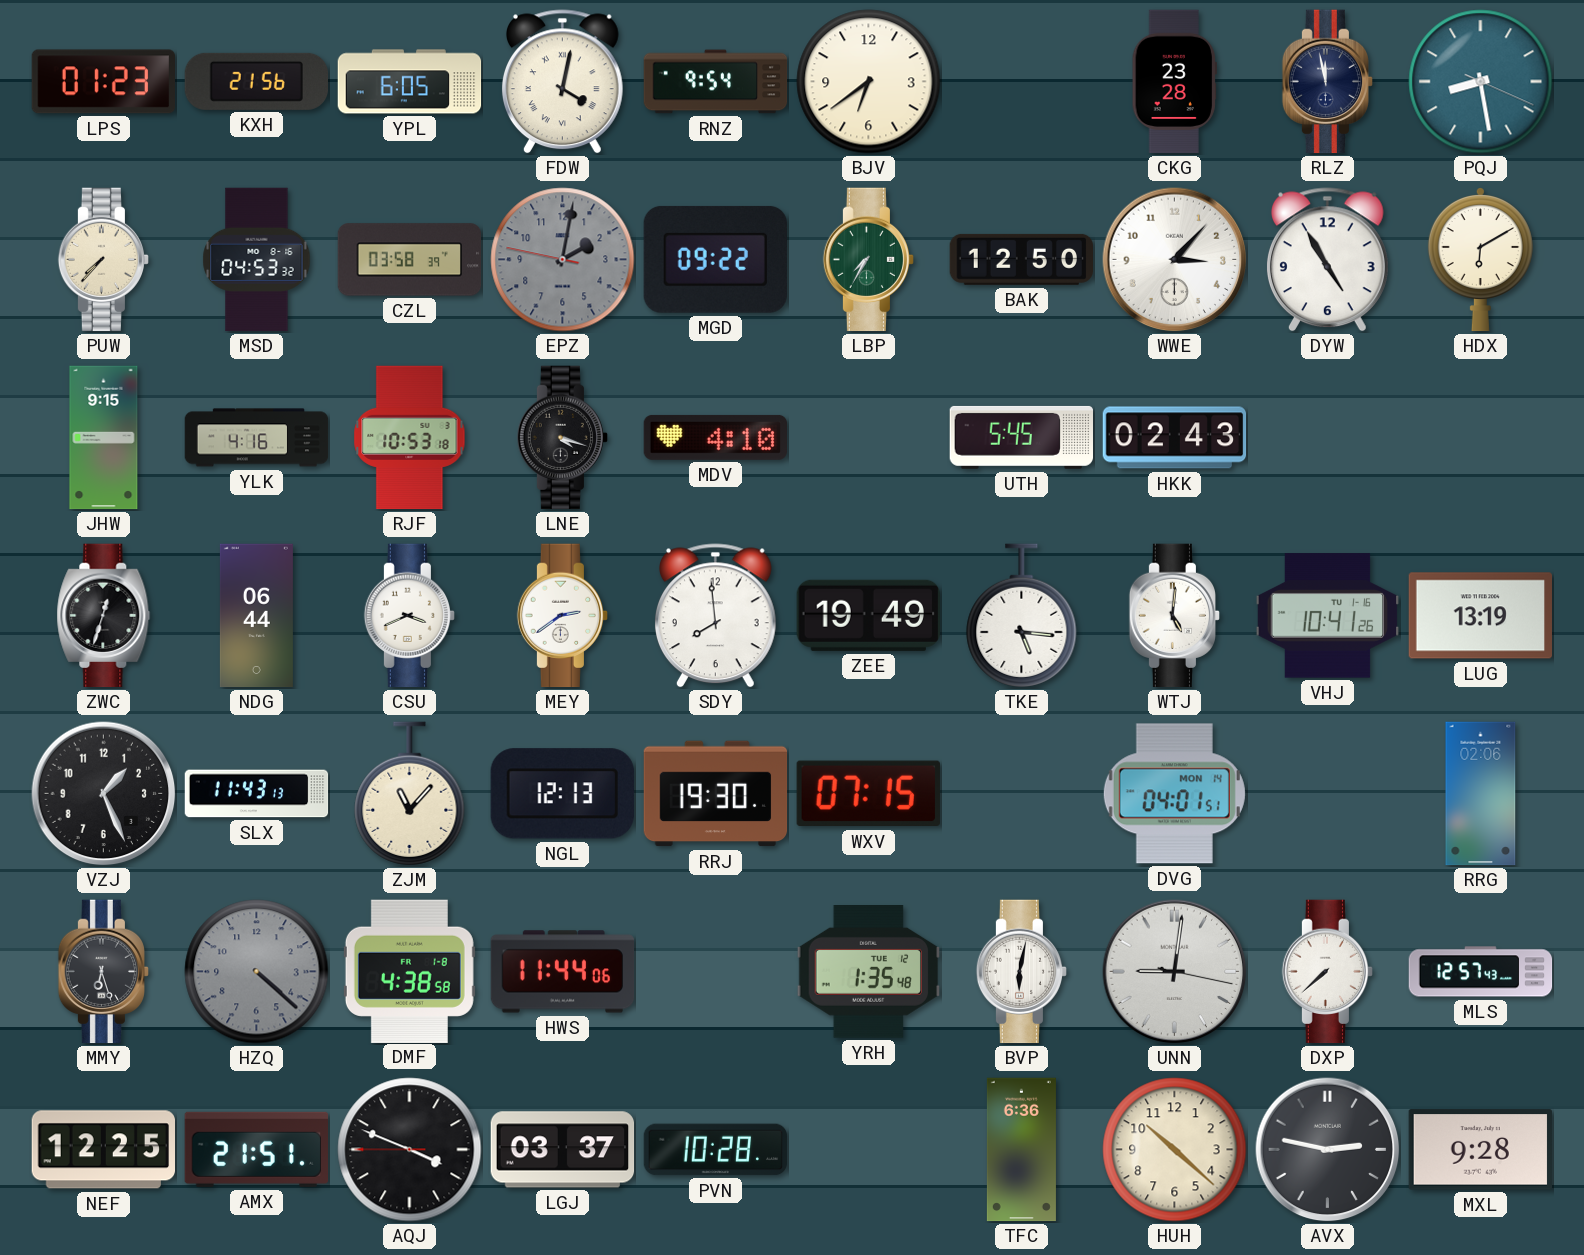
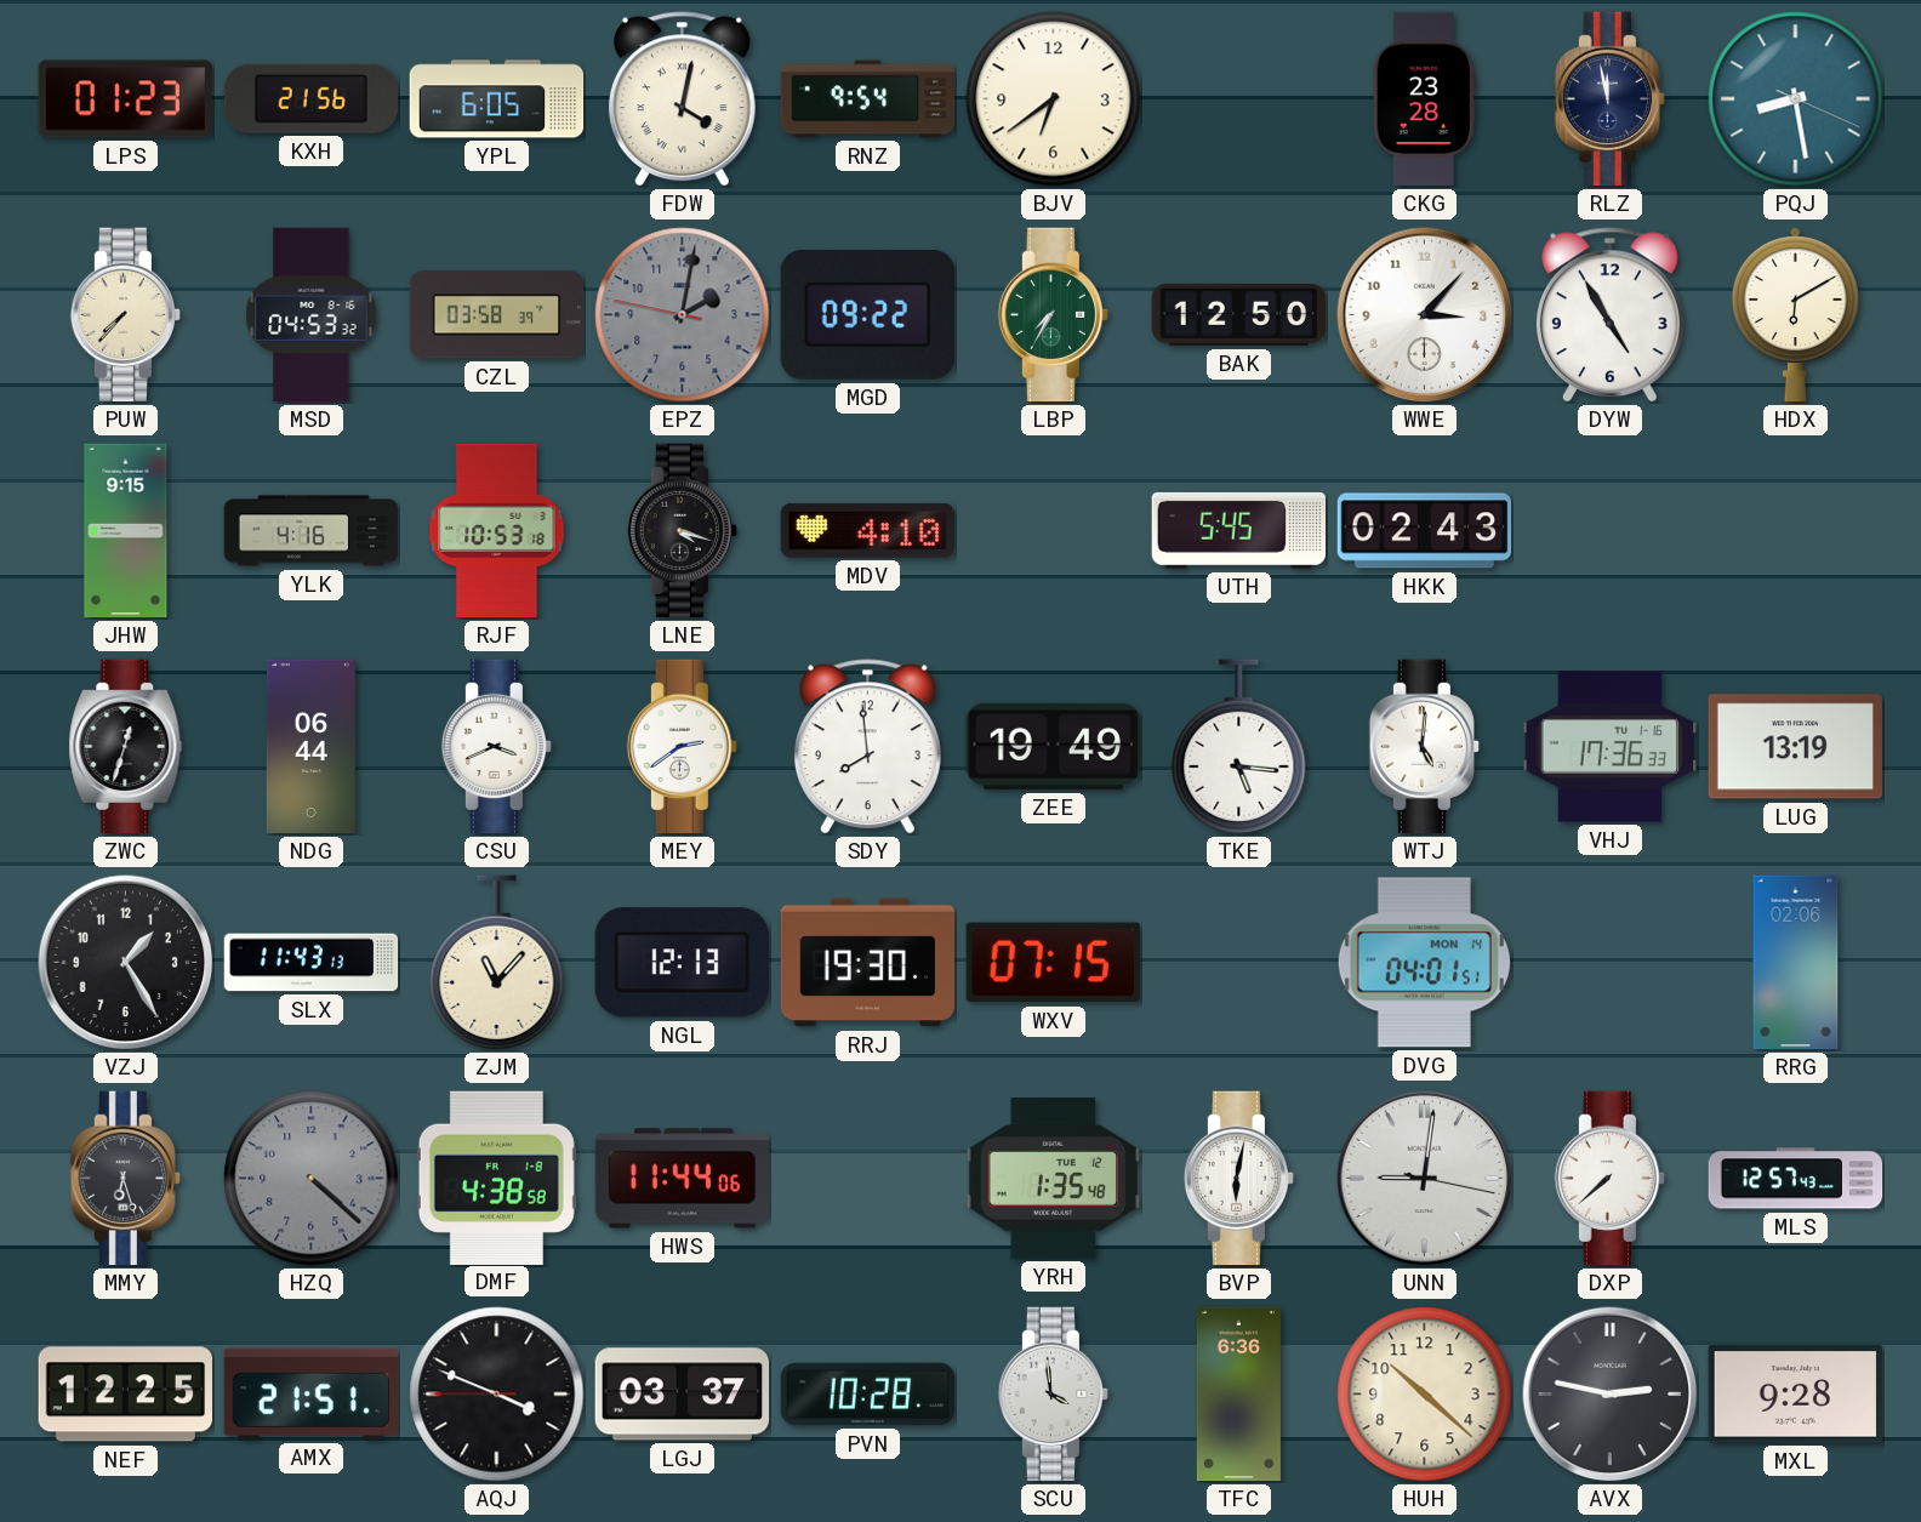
VHJ: 10:41 -> 17:36 (1611, 747)
VZJ: 1:26 -> 1:25 (126, 963)
SCU: none -> 3:59 (1053, 1395)
